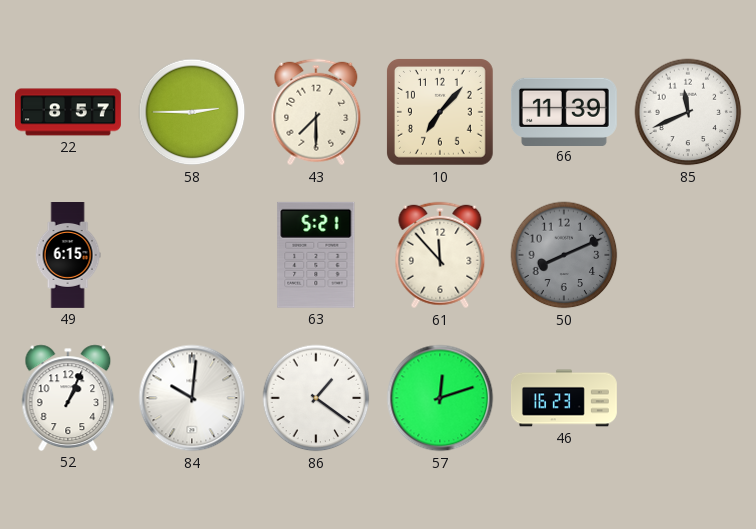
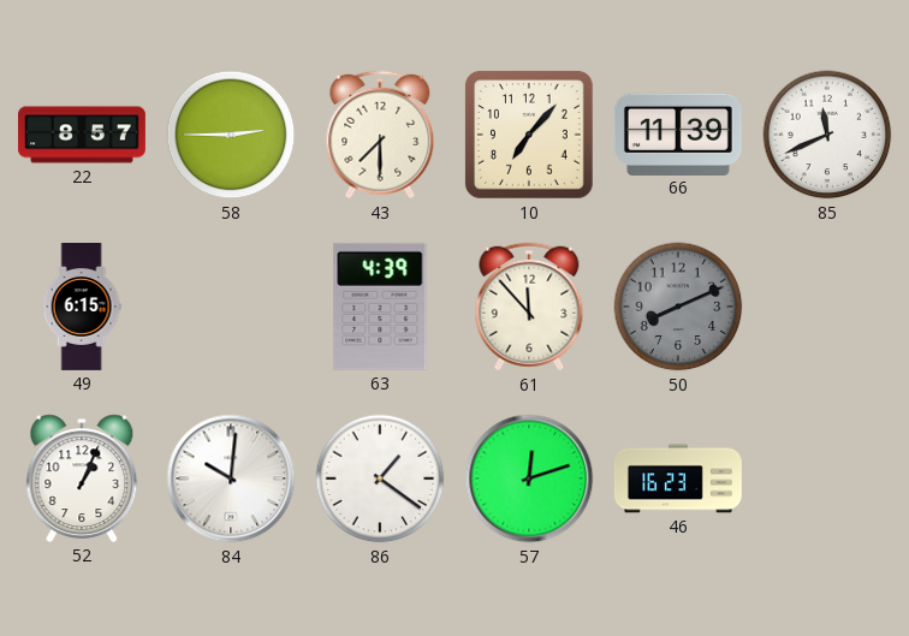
63: 5:21 -> 4:39 (380, 307)
